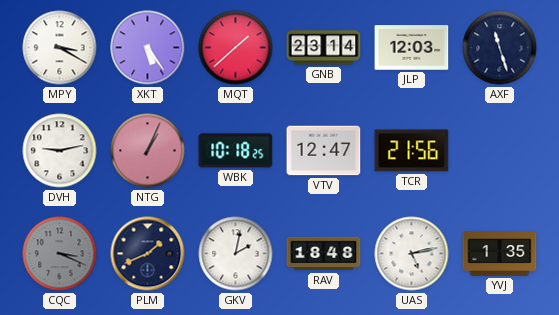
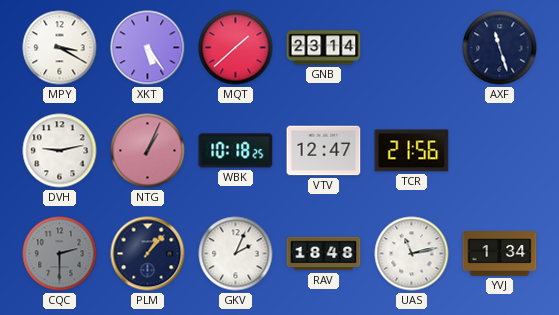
JLP: 12:03 -> none (412, 48)
CQC: 3:19 -> 2:30 (60, 254)
PLM: 1:41 -> 1:07 (148, 254)
GKV: 2:02 -> 2:04 (236, 254)
UAS: 5:13 -> 11:13 (412, 254)
YVJ: 1:35 -> 1:34 (500, 254)
